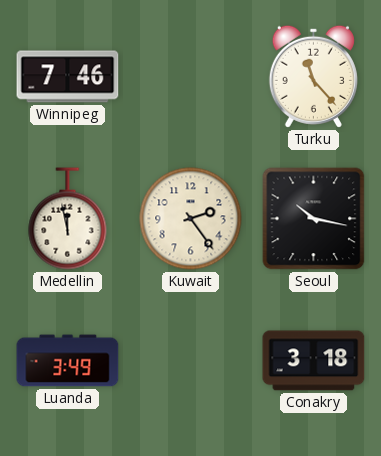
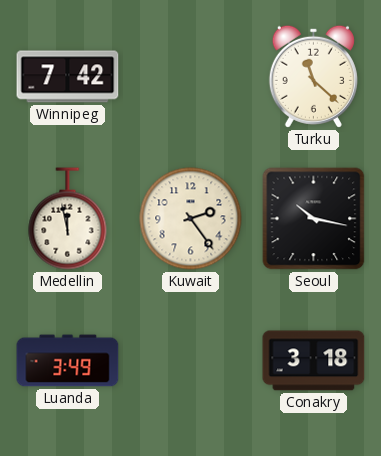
Winnipeg: 7:46 -> 7:42 (68, 77)
Turku: 11:23 -> 11:22 (313, 76)
